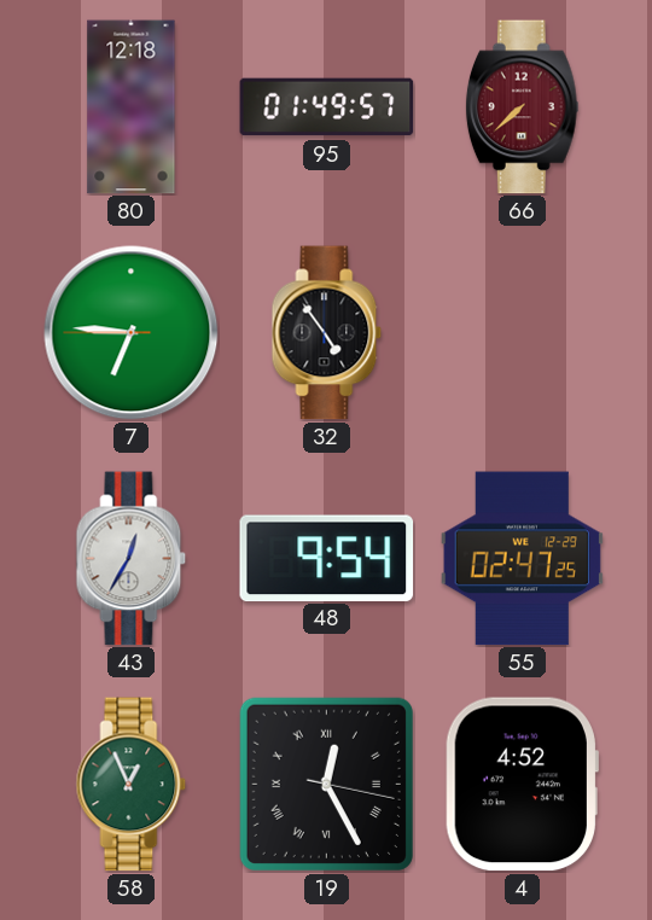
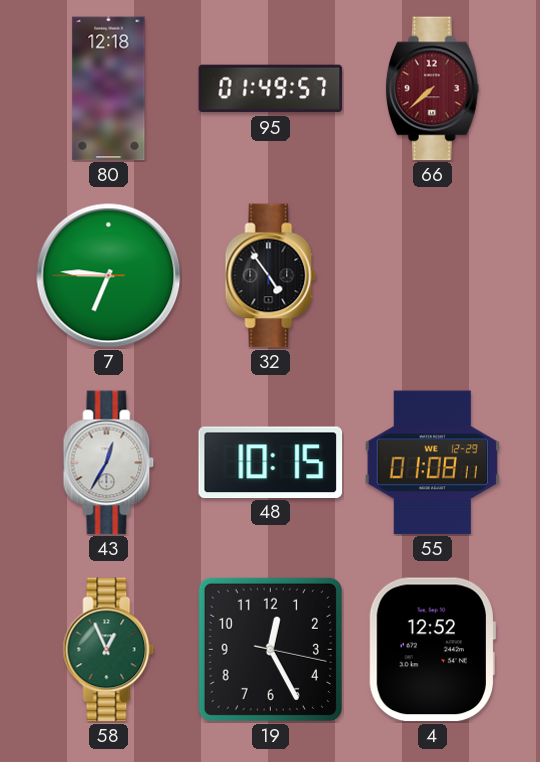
48: 9:54 -> 10:15 (271, 462)
55: 02:47 -> 01:08 (432, 463)
19 numerals: Roman -> Arabic (270, 649)
4: 4:52 -> 12:52 (432, 650)
